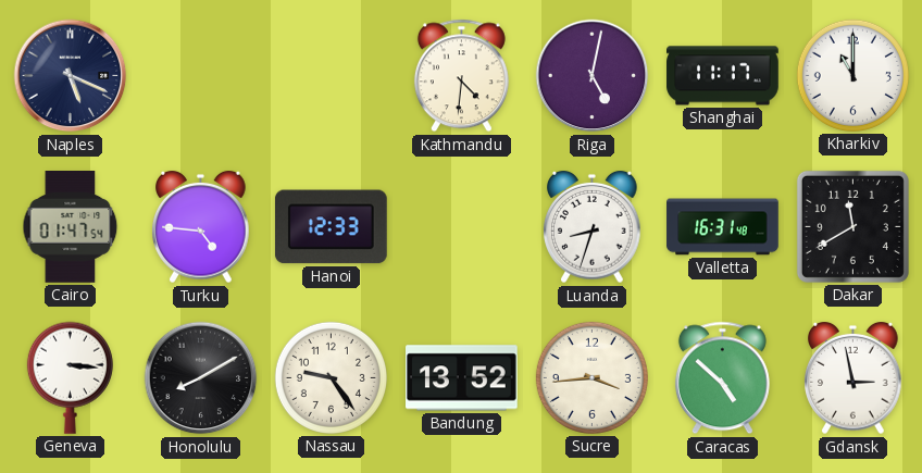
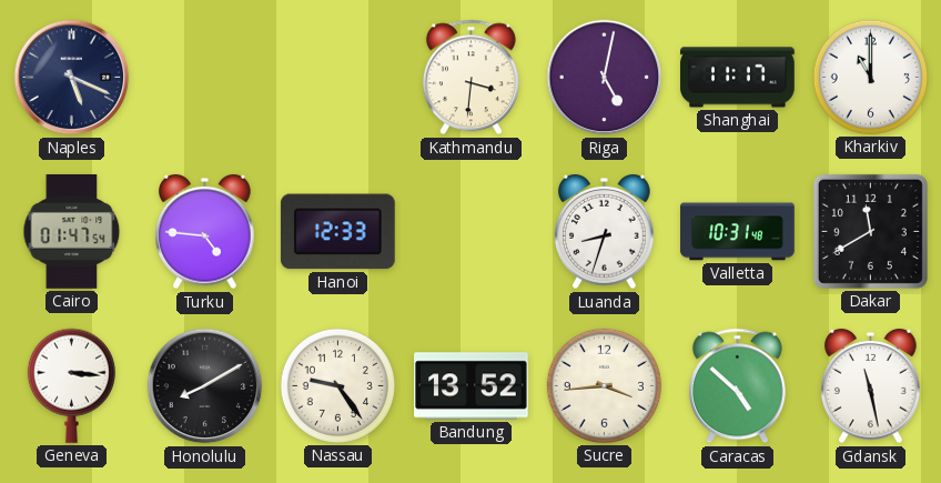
Kathmandu: 4:31 -> 3:31 (471, 78)
Valletta: 16:31 -> 10:31 (738, 232)
Gdansk: 2:58 -> 11:28 (871, 386)
